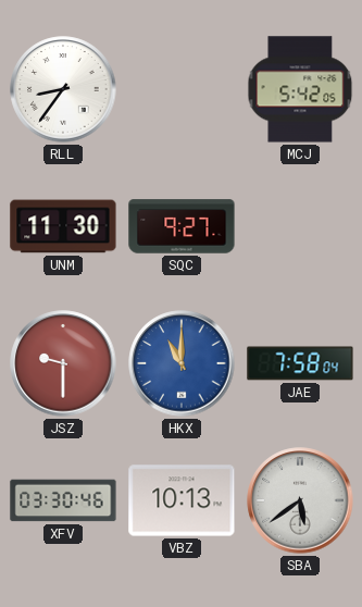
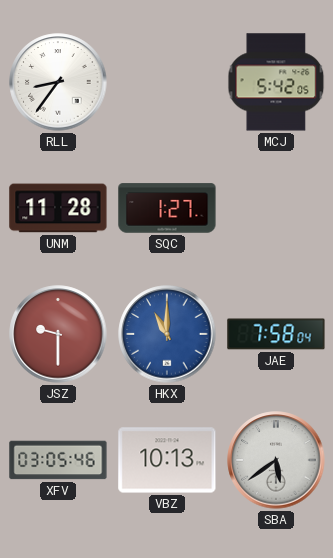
UNM: 11:30 -> 11:28 (58, 208)
SQC: 9:27 -> 1:27 (167, 208)
XFV: 03:30 -> 03:05 (58, 460)
